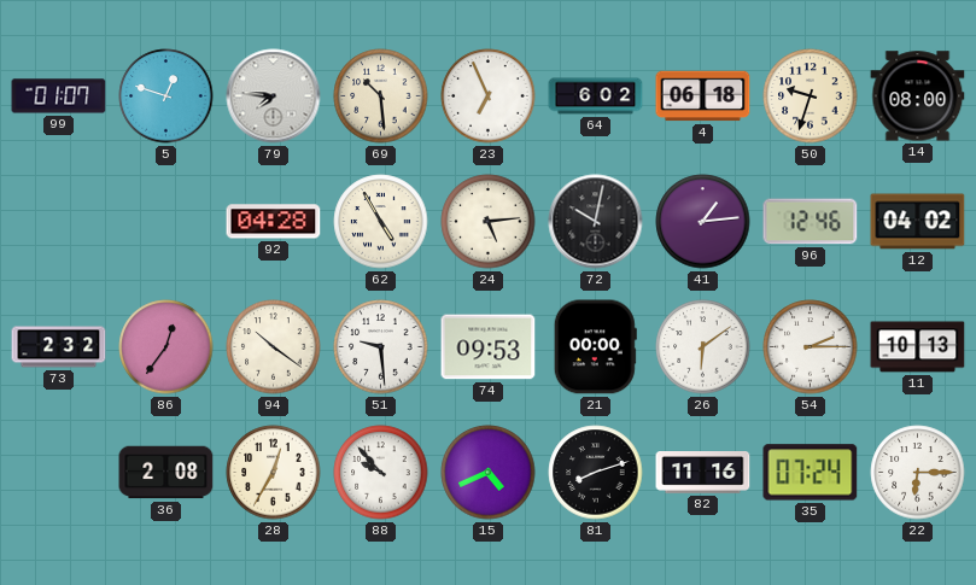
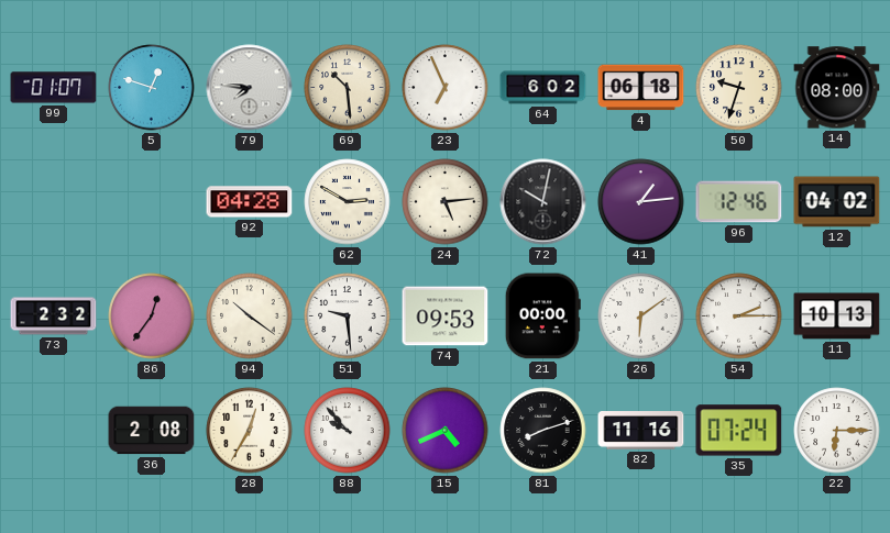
62: 4:55 -> 2:50 (348, 202)
